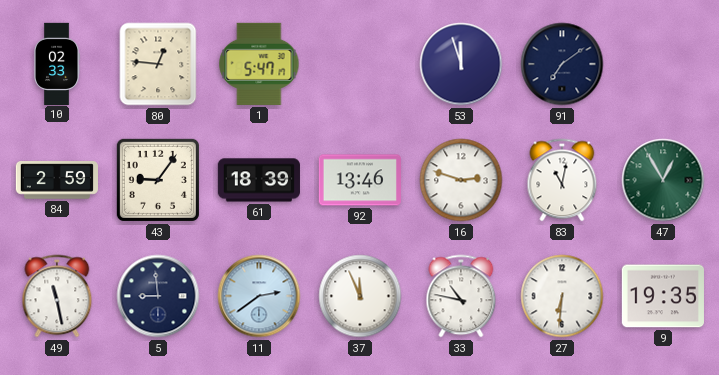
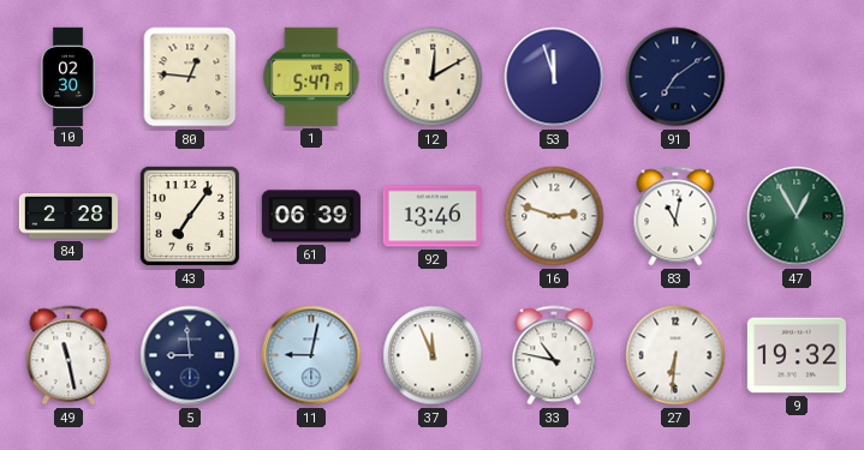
10: 02:33 -> 02:30 (70, 76)
12: none -> 12:10 (433, 77)
84: 2:59 -> 2:28 (67, 216)
43: 9:06 -> 7:06 (190, 216)
61: 18:39 -> 06:39 (310, 216)
11: 2:39 -> 9:02 (311, 355)
9: 19:35 -> 19:32 (797, 355)
